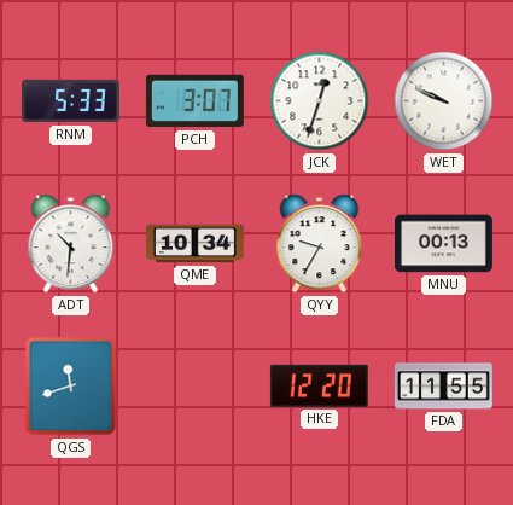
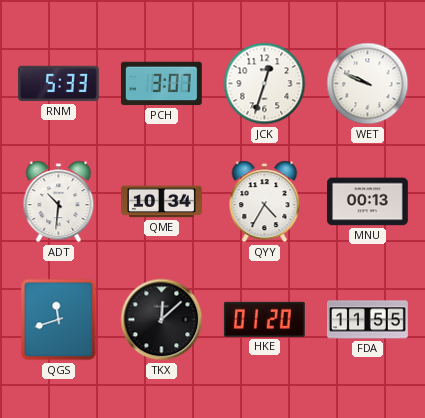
QYY: 9:35 -> 4:35 (265, 202)
TKX: none -> 12:08 (162, 320)
HKE: 12:20 -> 01:20 (264, 319)
